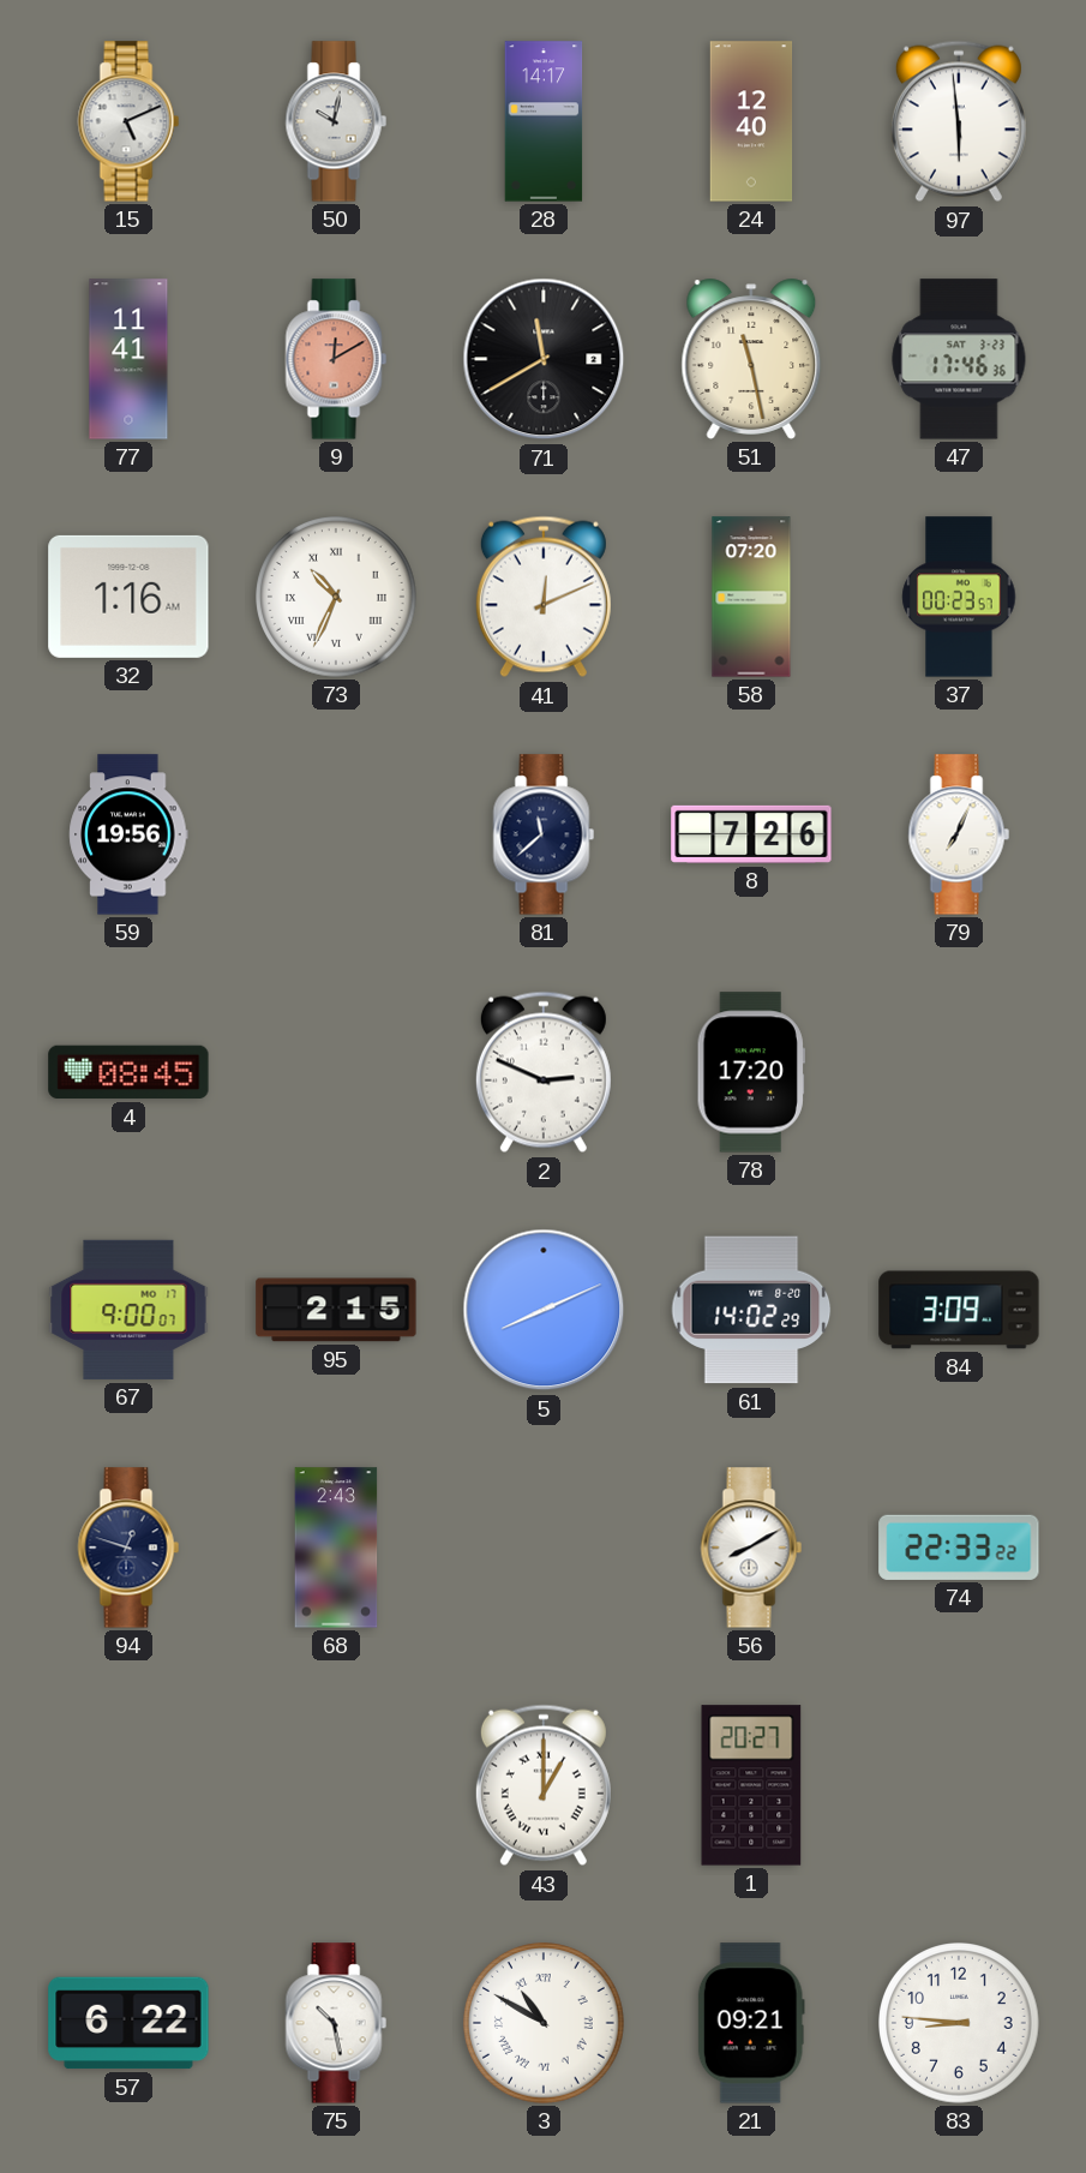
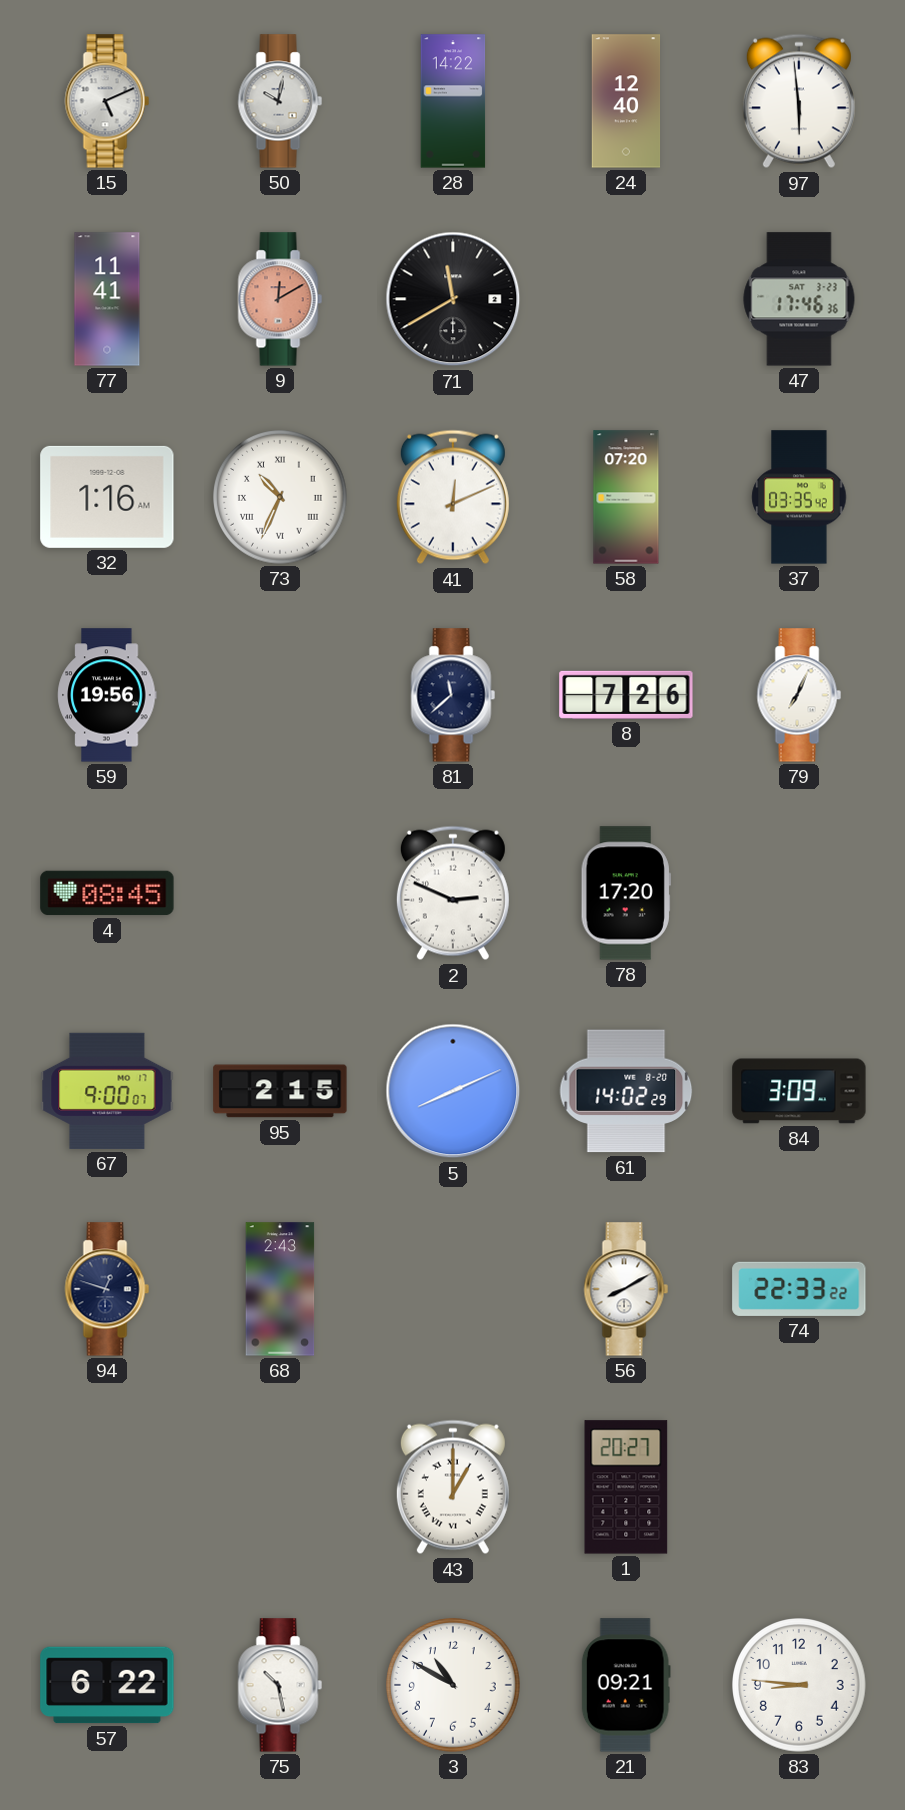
28: 14:17 -> 14:22 (453, 101)
51: 11:28 -> none (751, 359)
37: 00:23 -> 03:35 (799, 497)
3 numerals: Roman -> Arabic (454, 1686)
